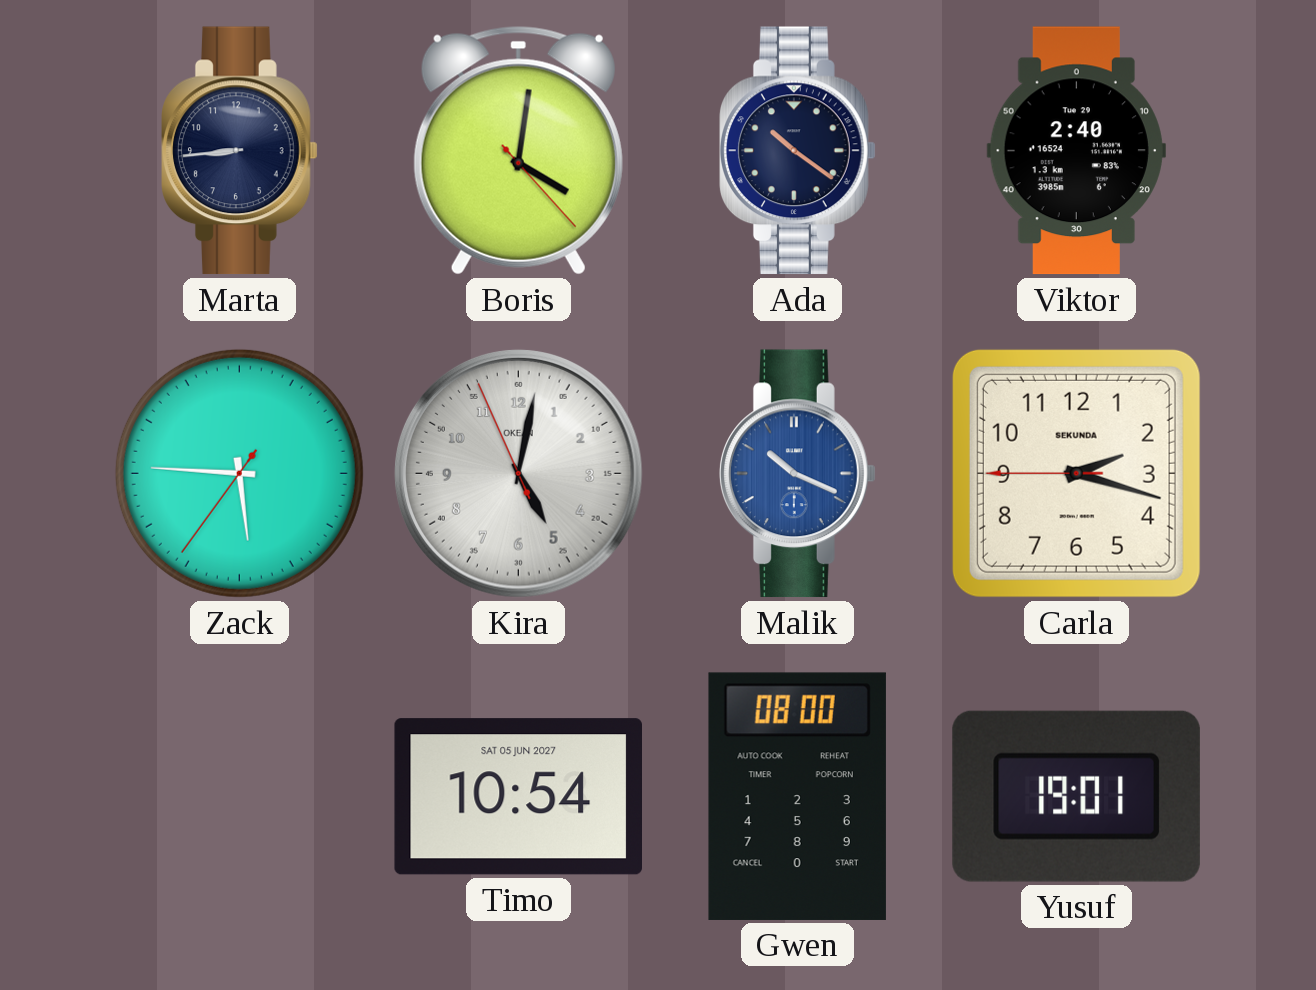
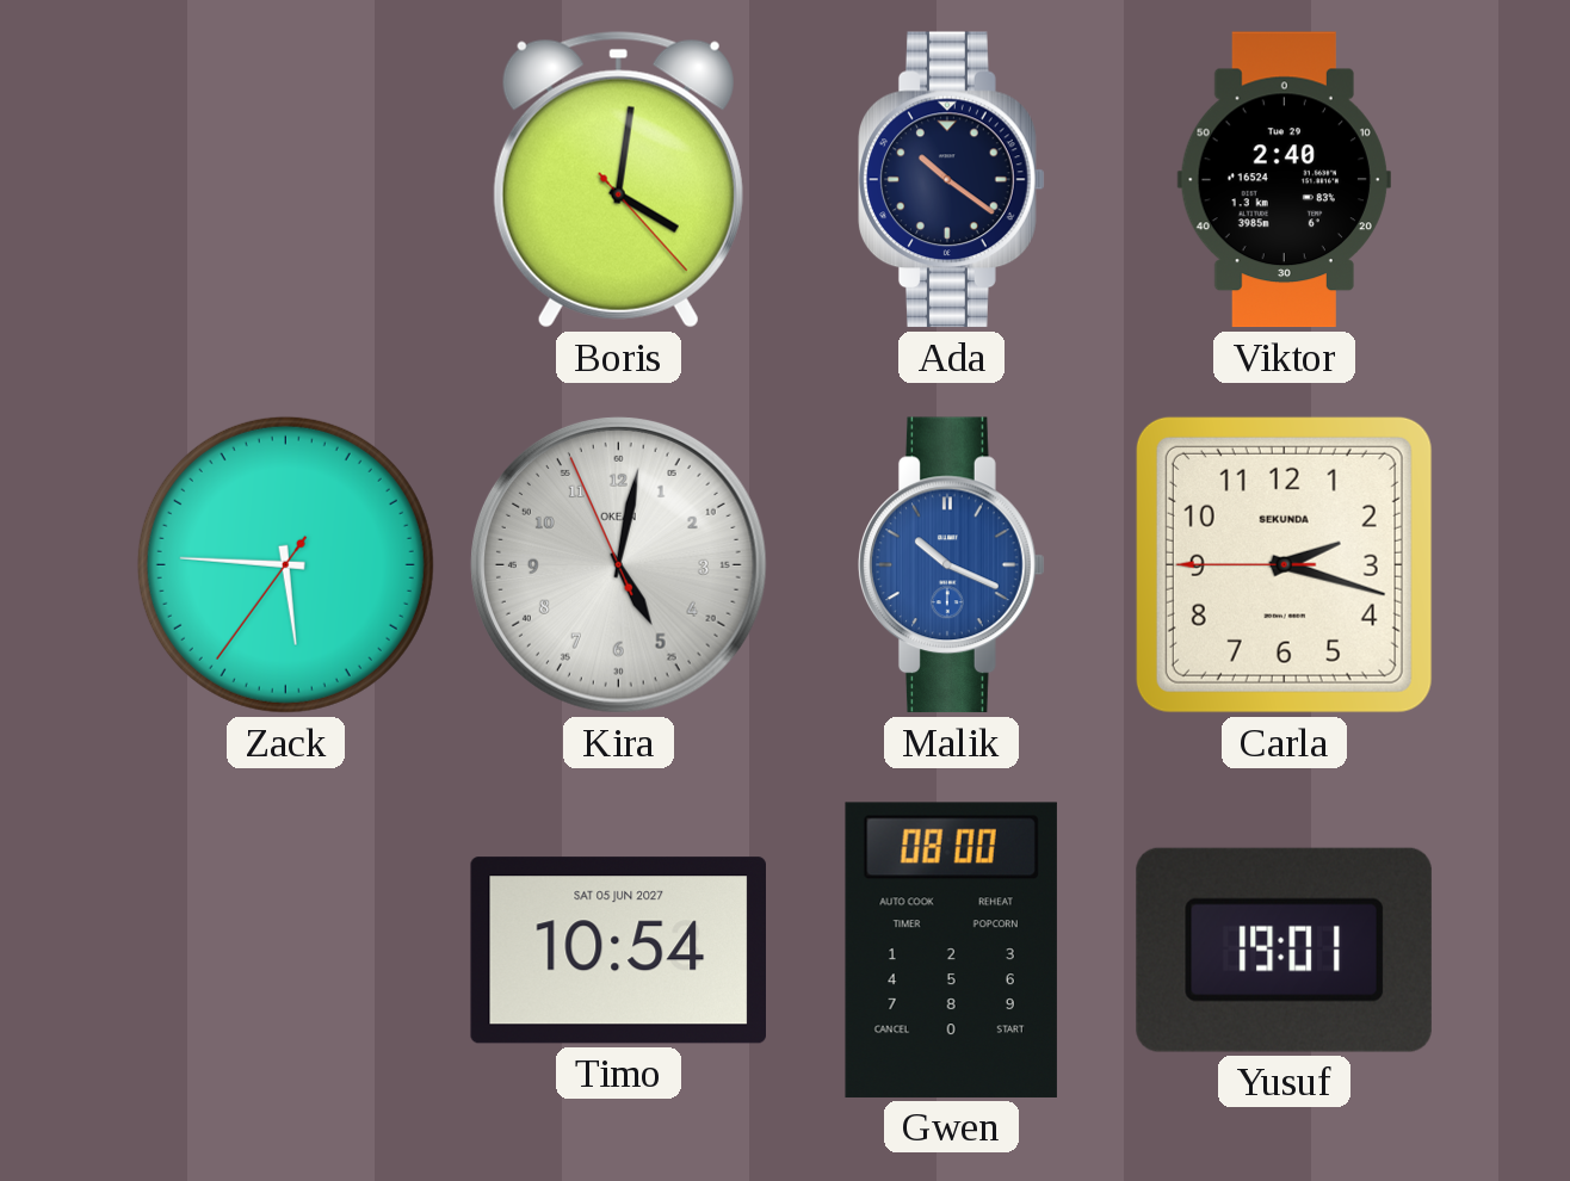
Marta: 8:44 -> none (240, 151)
